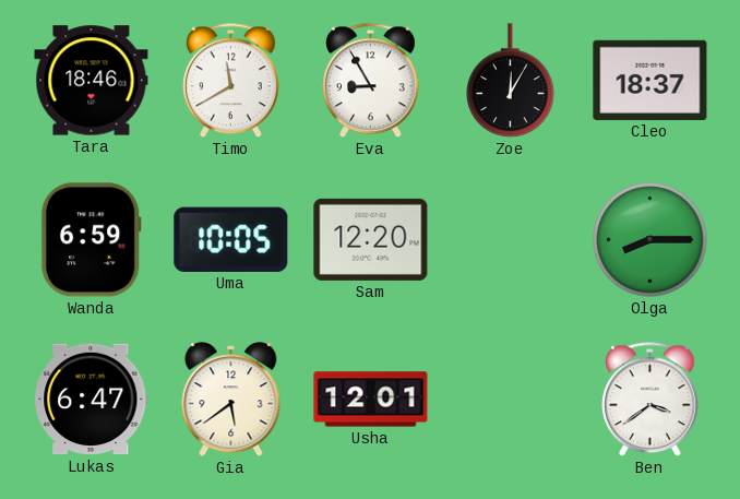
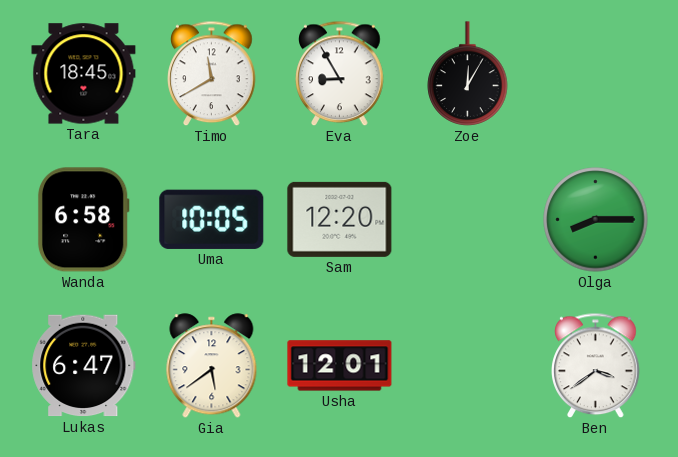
Tara: 18:46 -> 18:45 (84, 74)
Cleo: 18:37 -> none (651, 80)
Wanda: 6:59 -> 6:58 (83, 220)
